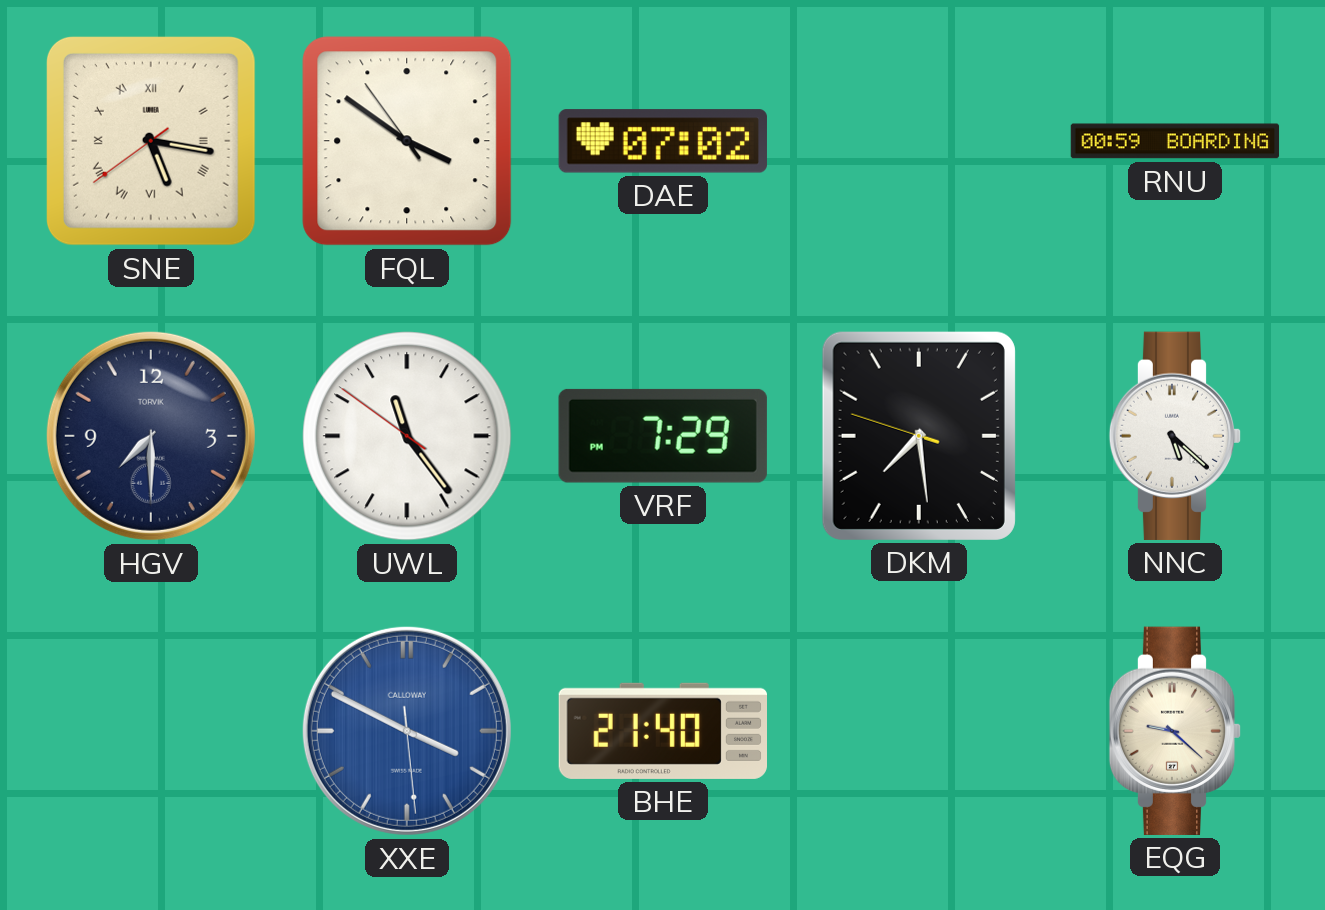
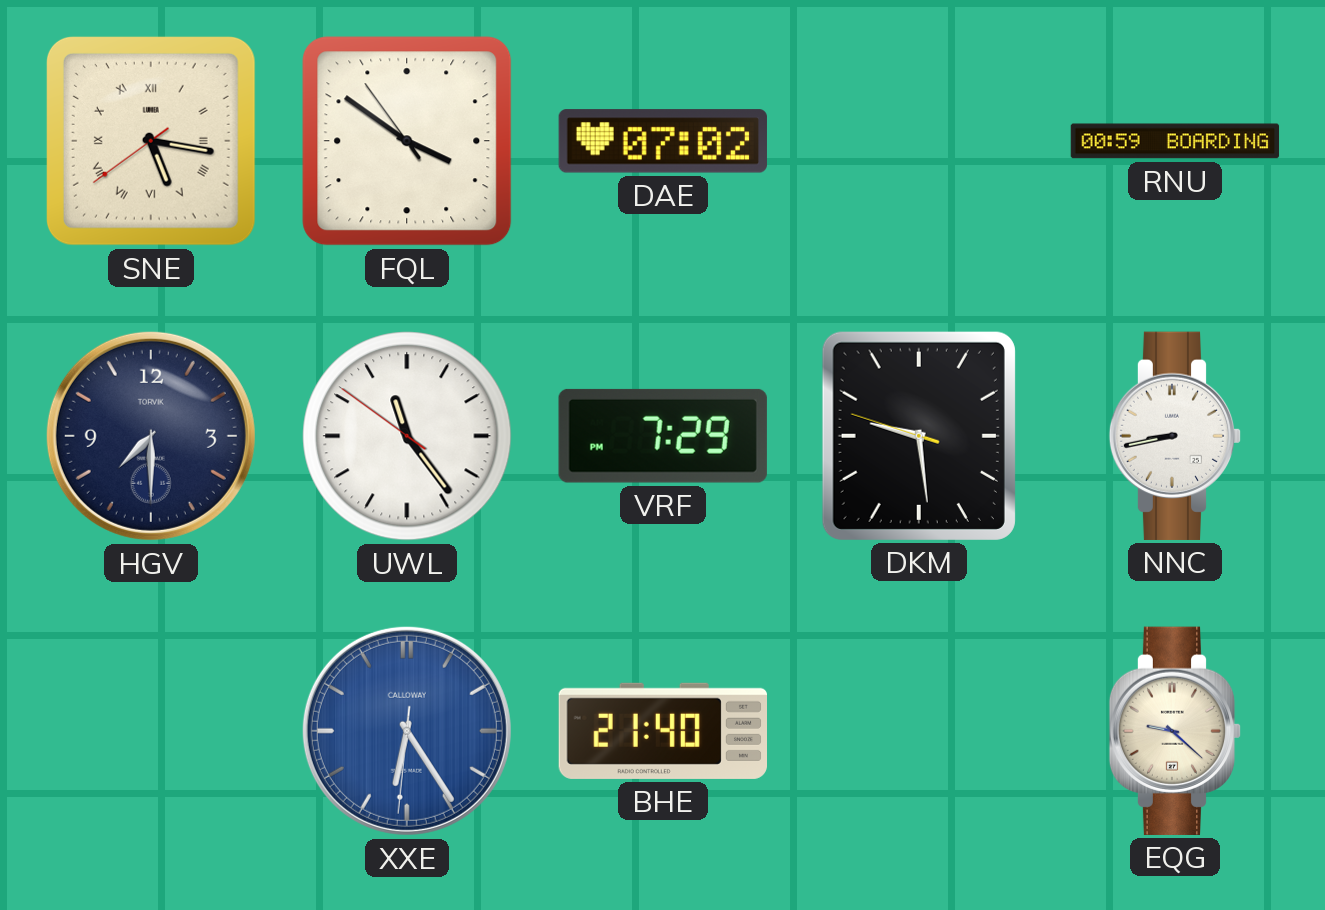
DKM: 7:28 -> 9:28 (919, 436)
NNC: 5:22 -> 8:43 (1175, 436)
XXE: 3:49 -> 6:24 (407, 731)
